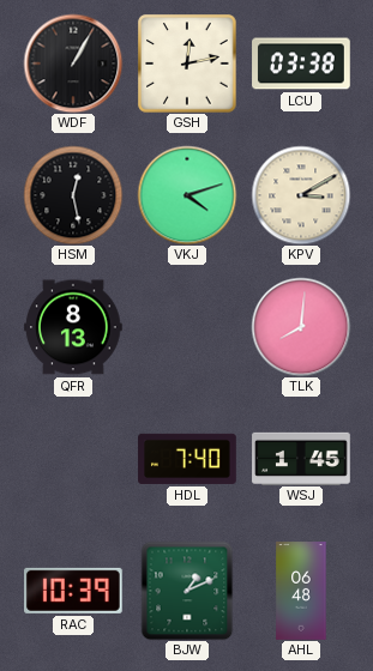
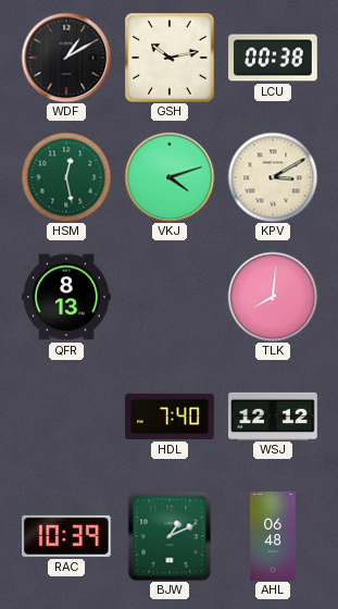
WDF: 1:05 -> 1:10 (66, 58)
GSH: 12:13 -> 10:13 (170, 58)
LCU: 03:38 -> 00:38 (273, 58)
HSM dial: black -> green (66, 177)
WSJ: 1:45 -> 12:12 (273, 415)
